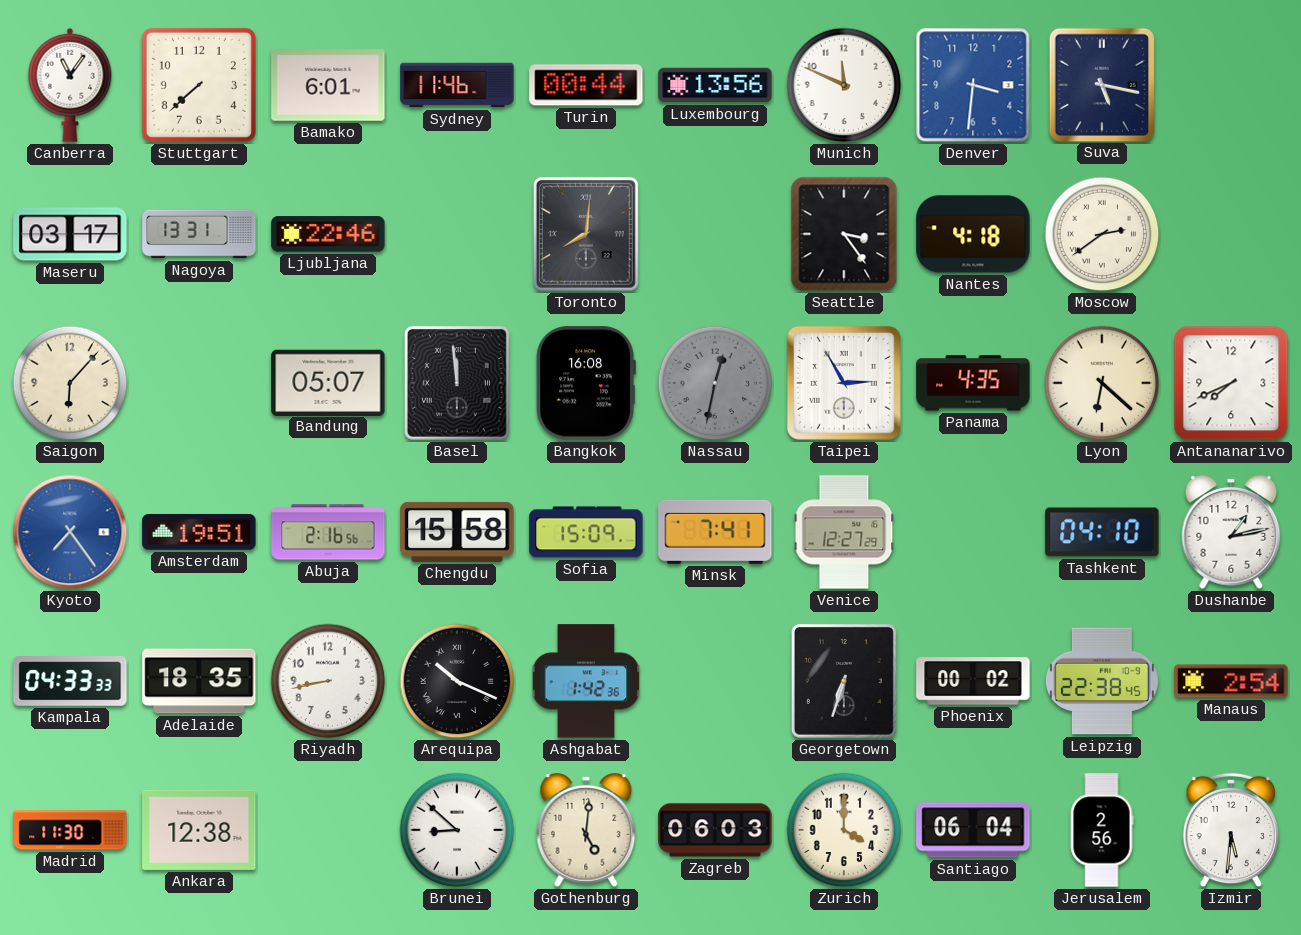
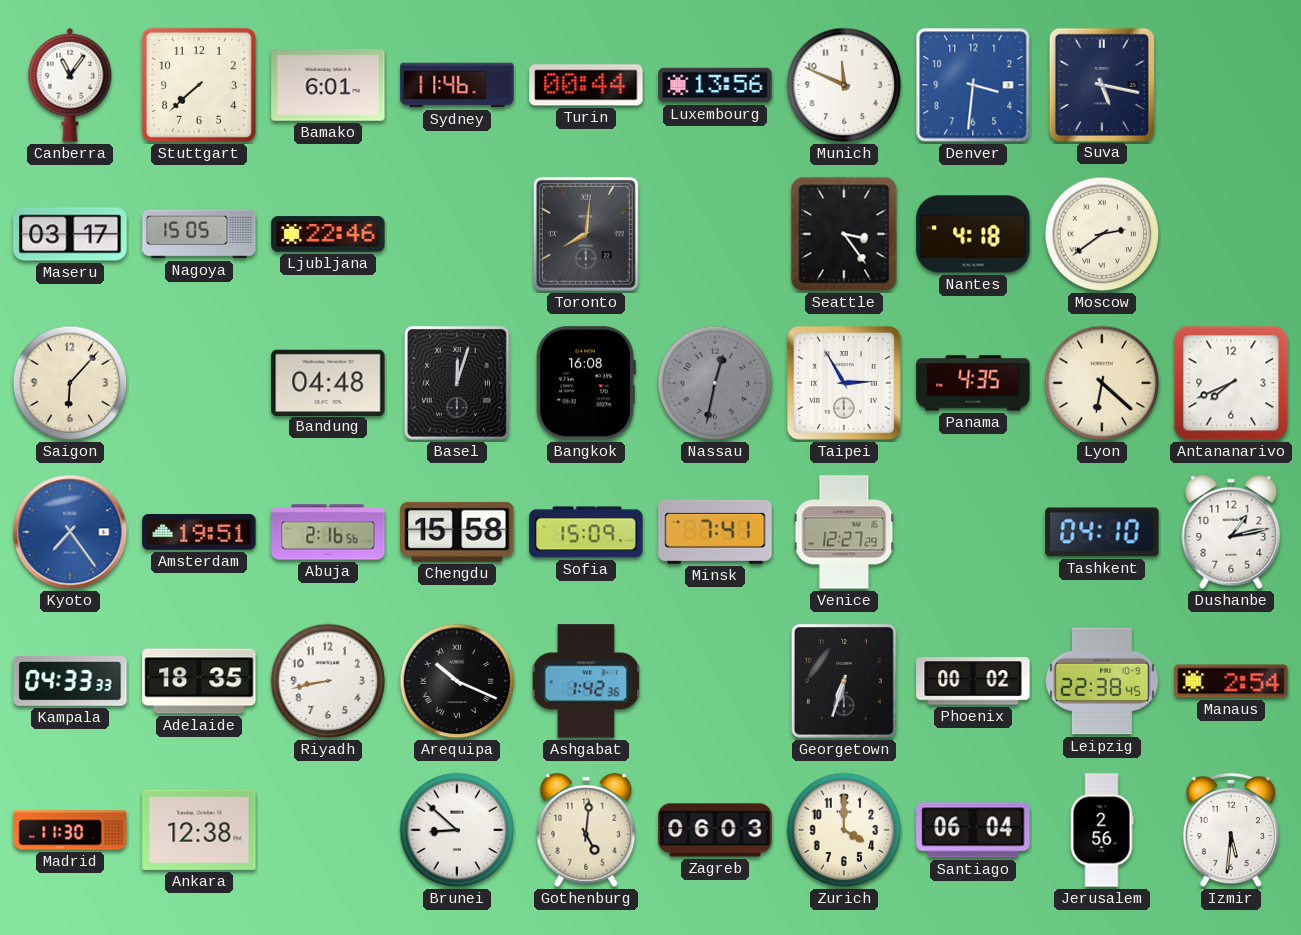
Nagoya: 13:31 -> 15:05 (199, 234)
Bandung: 05:07 -> 04:48 (328, 382)
Basel: 11:59 -> 12:03 (457, 383)
